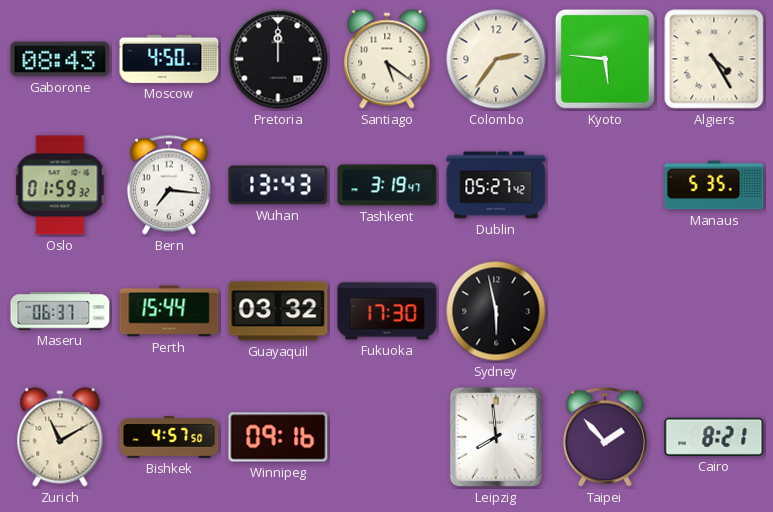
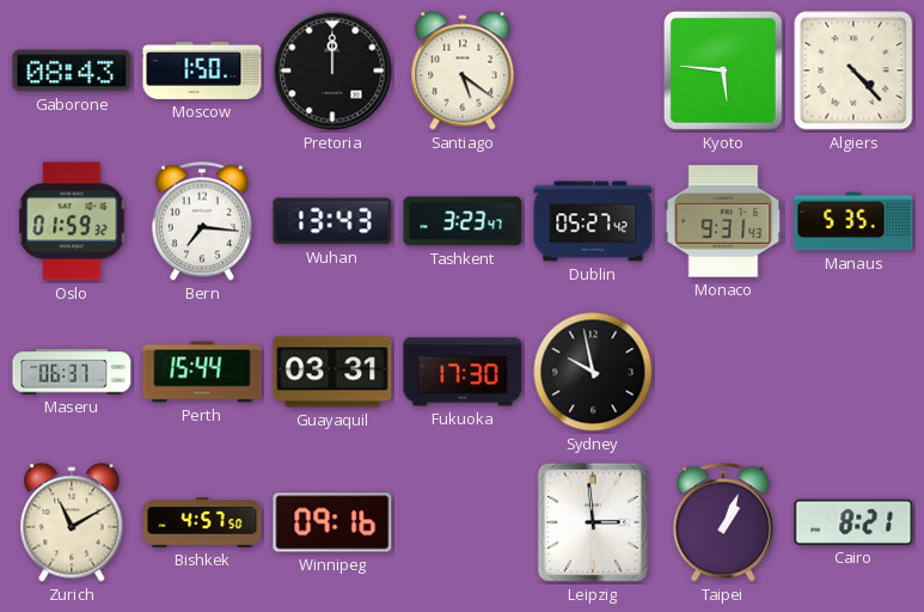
Moscow: 4:50 -> 1:50 (202, 71)
Colombo: 2:36 -> none (496, 59)
Algiers: 4:25 -> 4:23 (853, 71)
Tashkent: 3:19 -> 3:23 (463, 221)
Monaco: none -> 9:31 (723, 221)
Guayaquil: 03:32 -> 03:31 (332, 372)
Sydney: 5:58 -> 9:58 (593, 372)
Leipzig: 7:59 -> 2:59 (593, 522)
Taipei: 1:53 -> 1:04 (723, 522)
